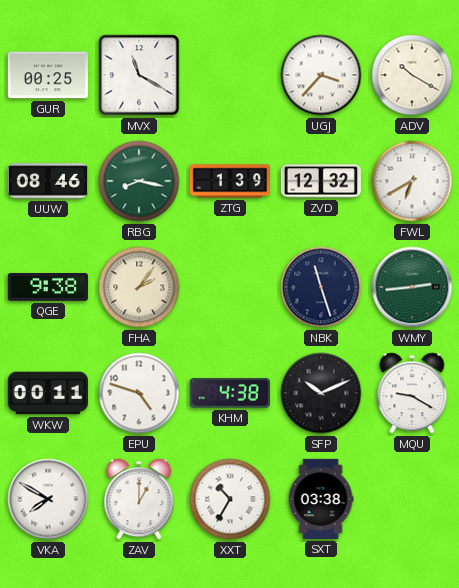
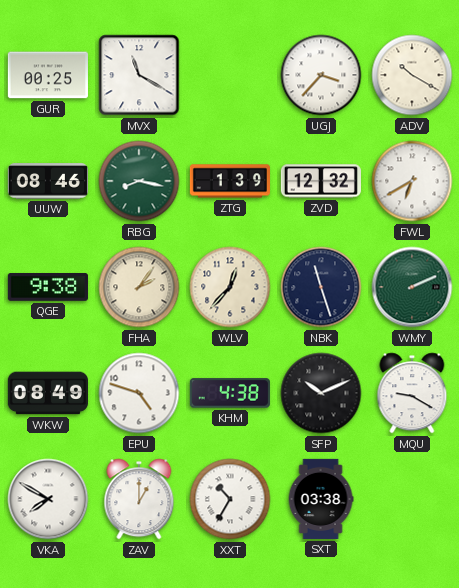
WLV: none -> 12:37 (230, 287)
WMY: 2:44 -> 2:11 (412, 287)
WKW: 00:11 -> 08:49 (48, 393)
